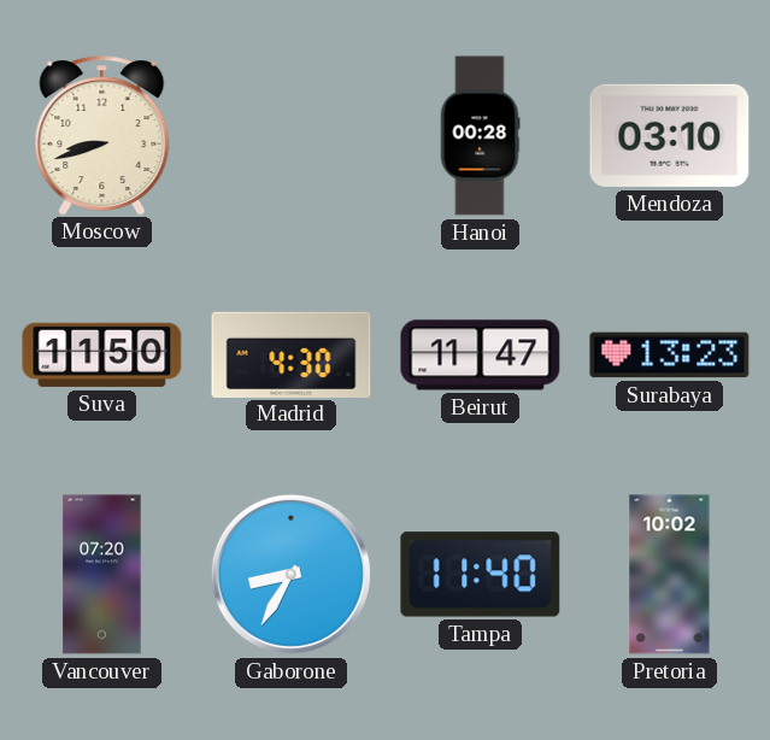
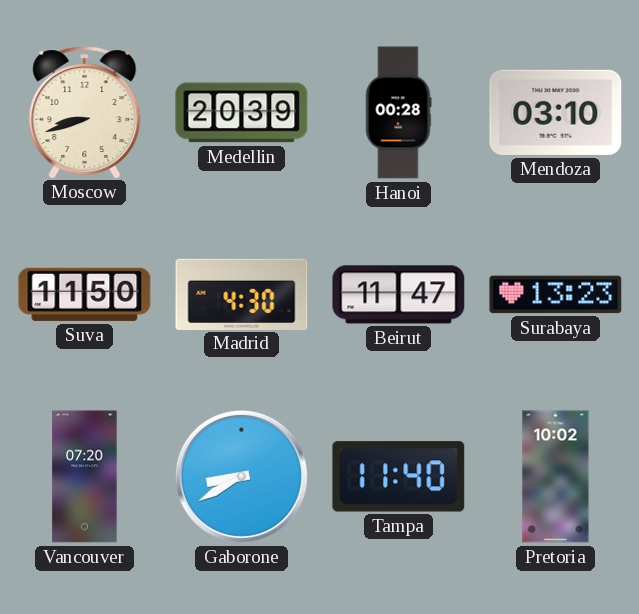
Medellin: none -> 20:39 (242, 113)
Gaborone: 8:35 -> 8:40 (241, 476)
